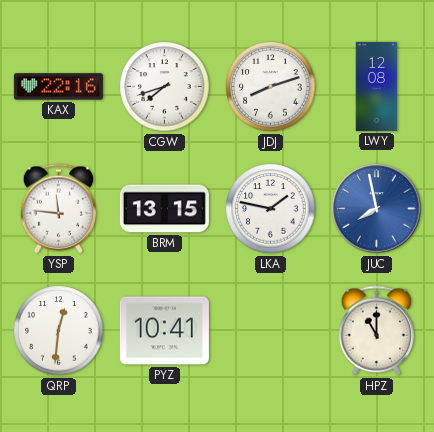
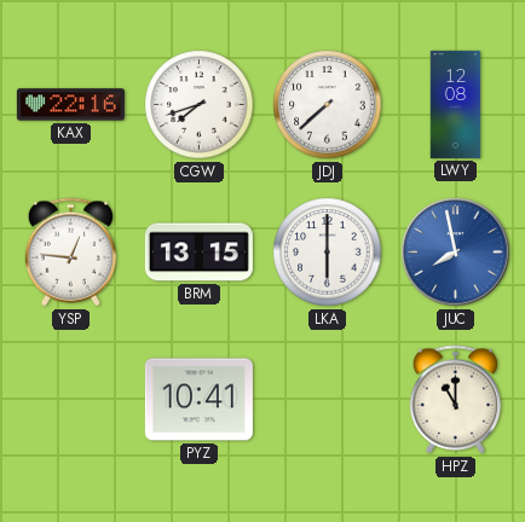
JDJ: 8:12 -> 7:38 (328, 105)
YSP: 11:46 -> 12:46 (71, 253)
LKA: 1:47 -> 6:00 (328, 253)
QRP: 12:31 -> none (59, 331)
